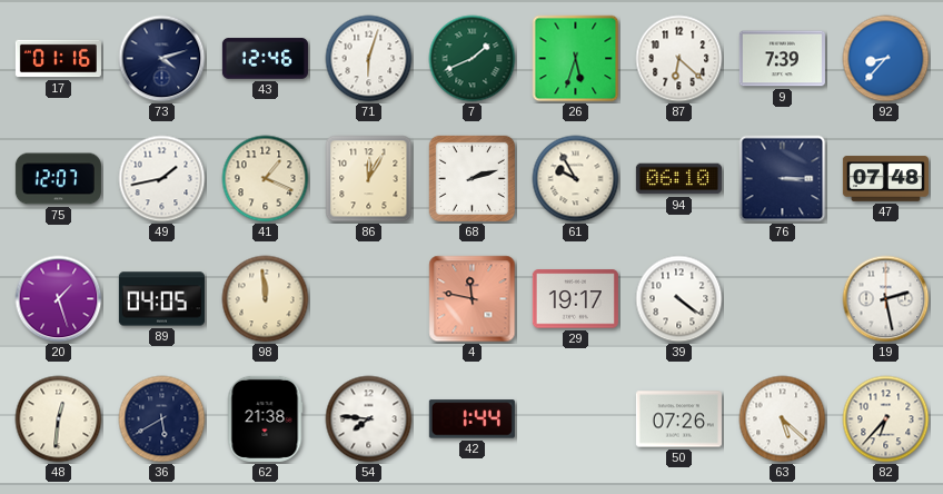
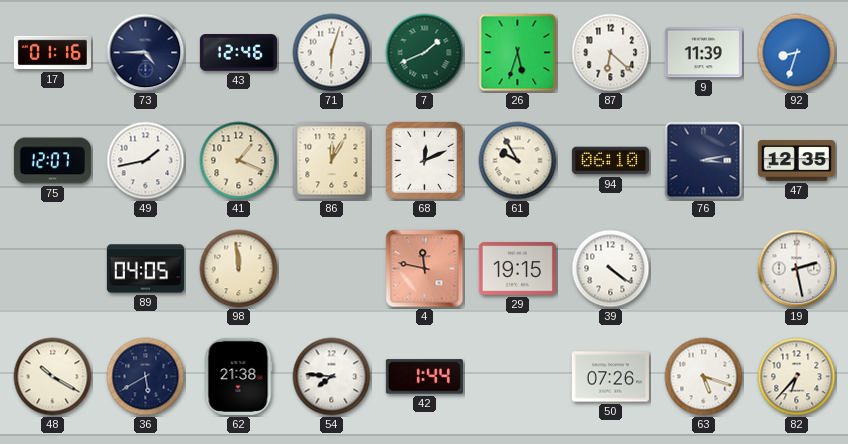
73: 4:12 -> 4:45 (146, 53)
9: 7:39 -> 11:39 (703, 53)
92: 8:37 -> 8:33 (797, 53)
68: 2:12 -> 12:11 (424, 160)
76: 3:15 -> 3:13 (704, 161)
47: 07:48 -> 12:35 (796, 161)
20: 1:27 -> none (59, 299)
29: 19:17 -> 19:15 (517, 269)
48: 12:31 -> 10:20 (53, 377)
63: 5:22 -> 5:18 (704, 377)
